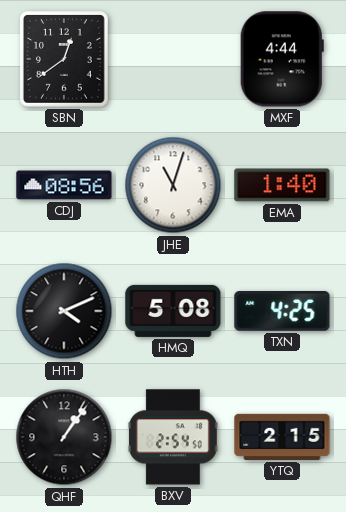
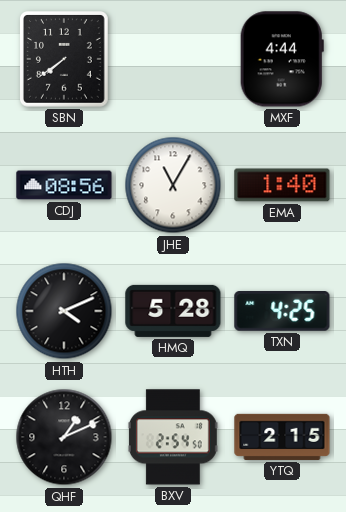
SBN: 12:39 -> 7:39 (65, 60)
JHE: 11:03 -> 11:05 (173, 185)
HMQ: 5:08 -> 5:28 (173, 311)
QHF: 1:06 -> 1:11 (64, 437)
